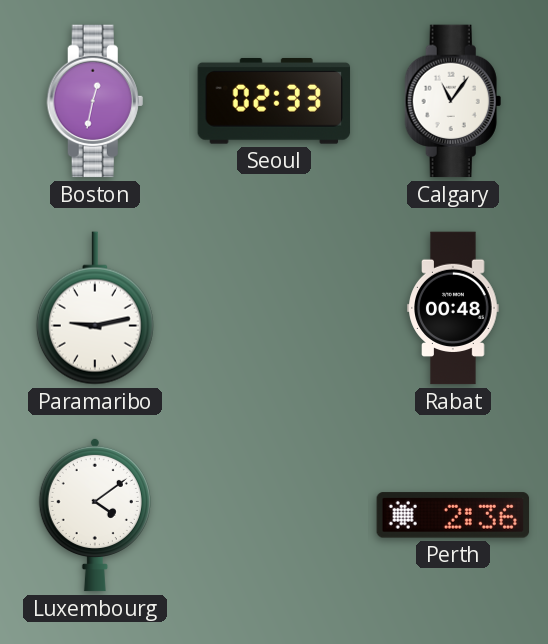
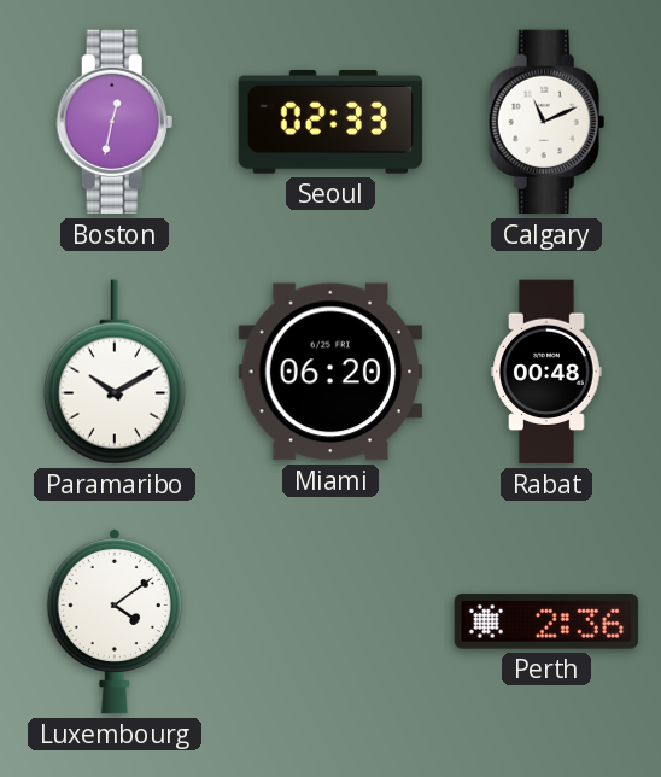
Calgary: 11:06 -> 11:11 (546, 122)
Paramaribo: 9:13 -> 10:10 (115, 372)
Miami: none -> 06:20 (330, 372)
